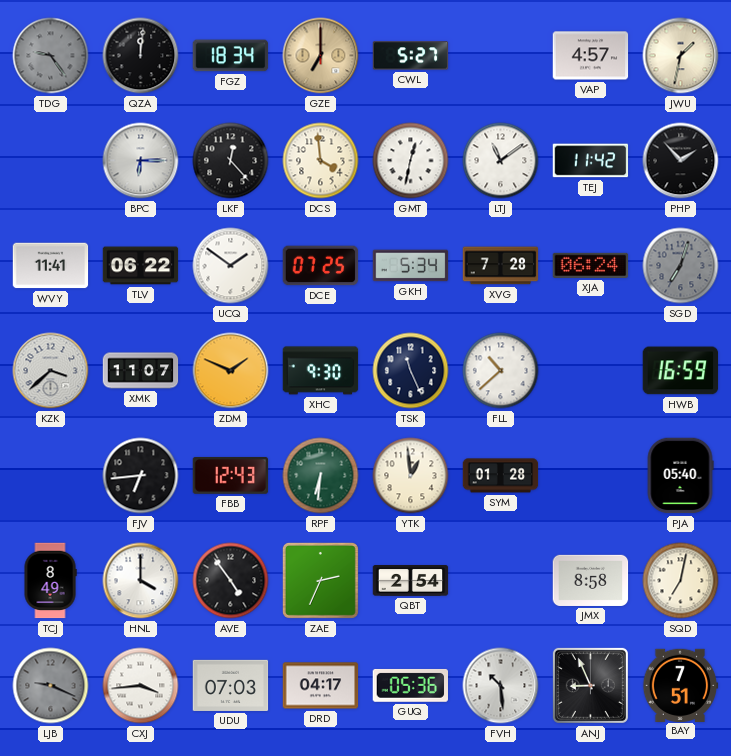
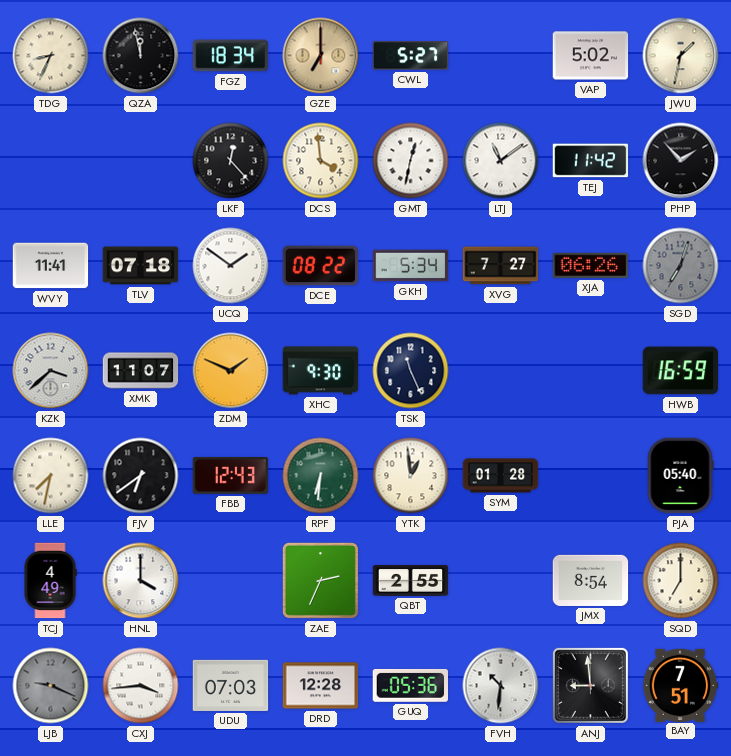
TDG: 9:24 -> 8:34 (51, 56)
TDG dial: grey -> cream (51, 56)
QZA: 12:01 -> 11:58 (141, 56)
VAP: 4:57 -> 5:02 (591, 56)
BPC: 6:15 -> none (141, 161)
TLV: 06:22 -> 07:18 (141, 266)
DCE: 07:25 -> 08:22 (321, 266)
XVG: 7:28 -> 7:27 (501, 266)
XJA: 06:24 -> 06:26 (591, 265)
FLL: 10:38 -> none (501, 371)
LLE: none -> 7:32 (51, 476)
FJV: 6:44 -> 6:39 (141, 476)
TCJ: 8:49 -> 4:49 (50, 581)
AVE: 4:54 -> none (231, 581)
QBT: 2:54 -> 2:55 (411, 581)
JMX: 8:58 -> 8:54 (591, 580)
SQD: 7:02 -> 7:00 (681, 581)
DRD: 04:17 -> 12:28 (321, 686)
FVH: 10:29 -> 10:31 (501, 686)
ANJ: 8:56 -> 8:59 (590, 685)
